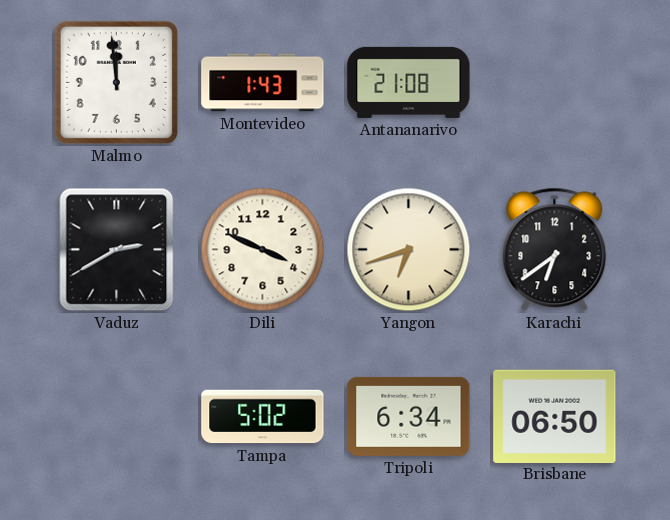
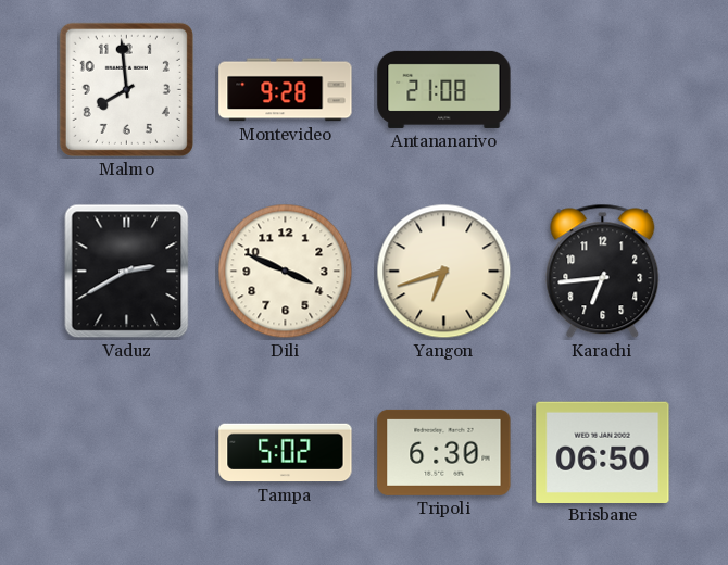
Malmo: 11:59 -> 7:59 (126, 89)
Montevideo: 1:43 -> 9:28 (286, 90)
Karachi: 6:39 -> 6:44 (603, 272)
Tripoli: 6:34 -> 6:30 (444, 452)
